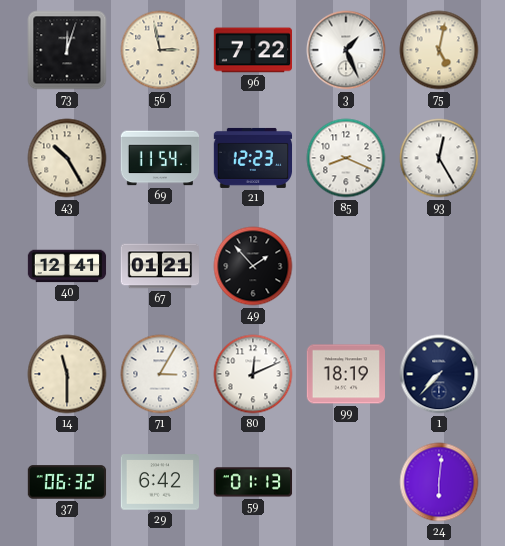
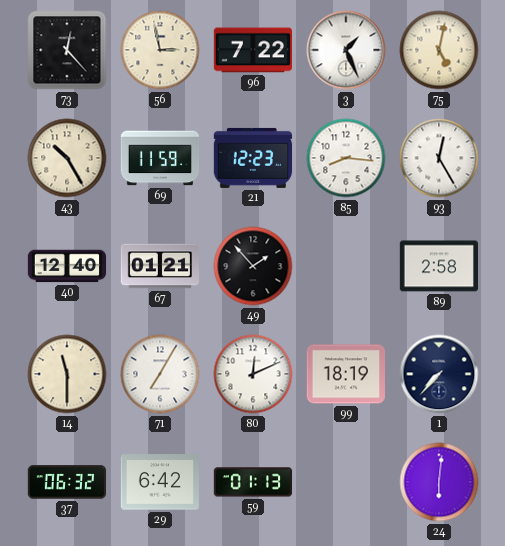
73: 12:03 -> 12:23 (67, 50)
69: 11:54 -> 11:59 (160, 158)
85: 8:19 -> 8:16 (346, 158)
40: 12:41 -> 12:40 (67, 266)
89: none -> 2:58 (438, 266)
71: 3:05 -> 7:05 (160, 374)
